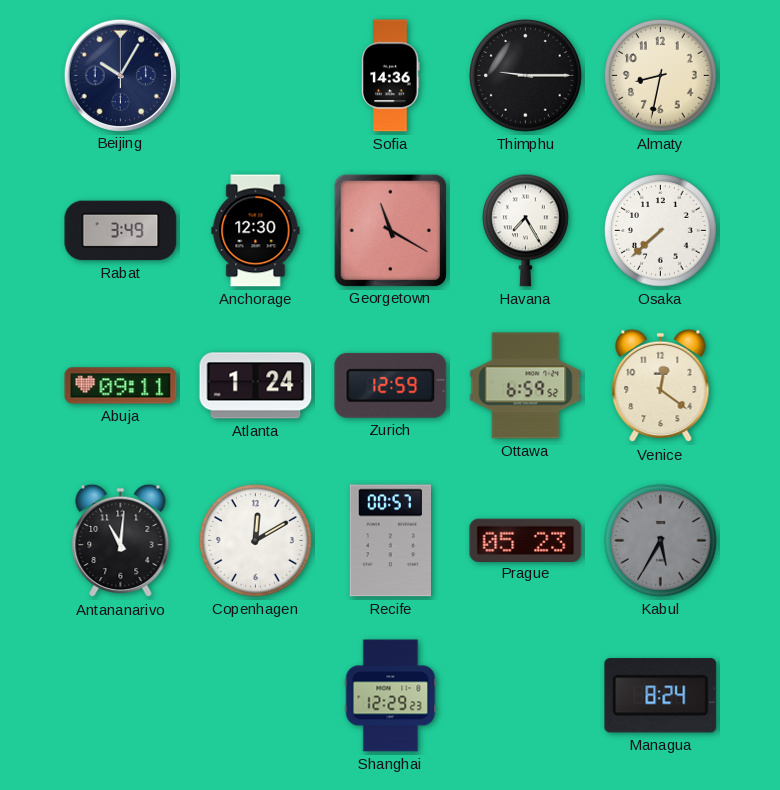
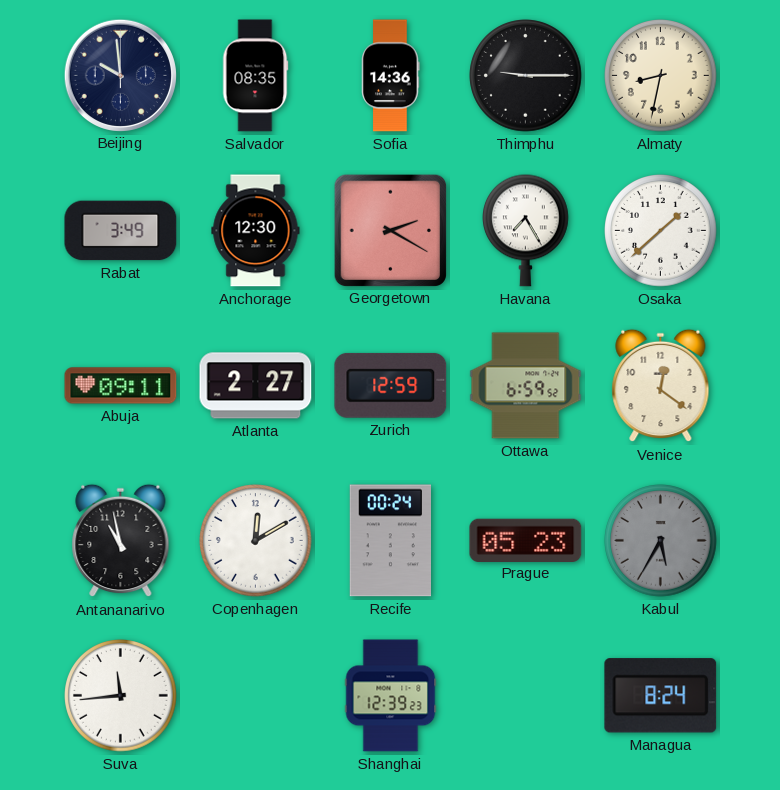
Beijing: 10:05 -> 9:59 (120, 75)
Salvador: none -> 08:35 (255, 76)
Georgetown: 11:20 -> 2:20 (390, 230)
Osaka: 7:38 -> 1:38 (661, 231)
Atlanta: 1:24 -> 2:27 (256, 386)
Antananarivo: 11:01 -> 10:58 (121, 541)
Recife: 00:57 -> 00:24 (390, 541)
Suva: none -> 11:44 (121, 696)
Shanghai: 12:29 -> 12:39 (391, 696)
